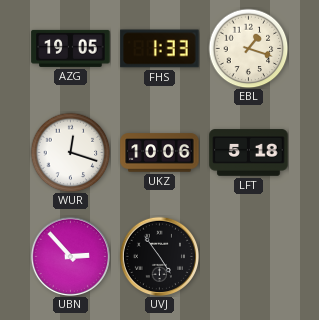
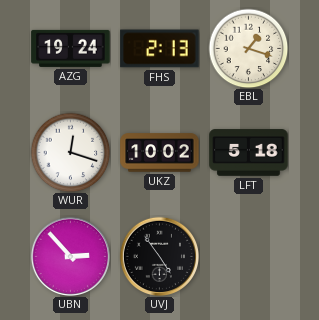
AZG: 19:05 -> 19:24 (71, 48)
FHS: 1:33 -> 2:13 (160, 49)
UKZ: 10:06 -> 10:02 (160, 153)
